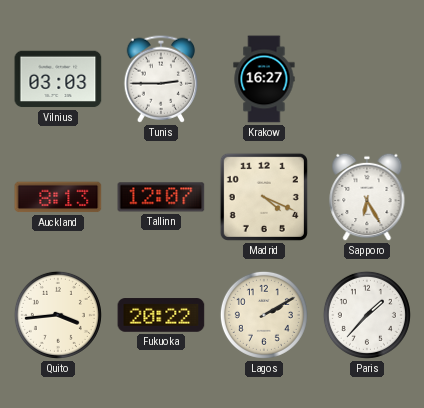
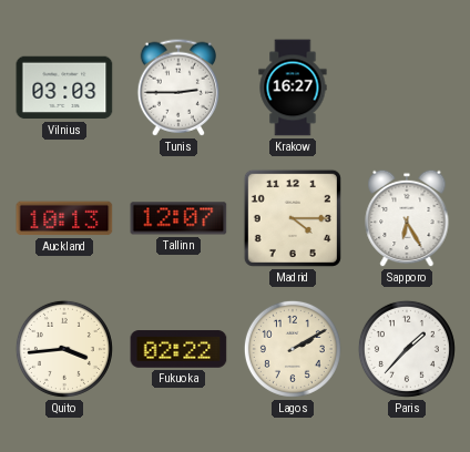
Auckland: 8:13 -> 10:13 (64, 218)
Madrid: 4:19 -> 4:15 (293, 218)
Fukuoka: 20:22 -> 02:22 (178, 349)
